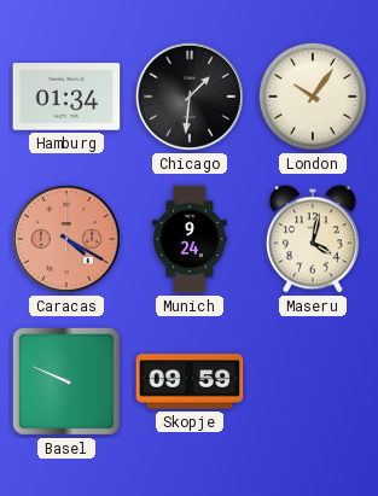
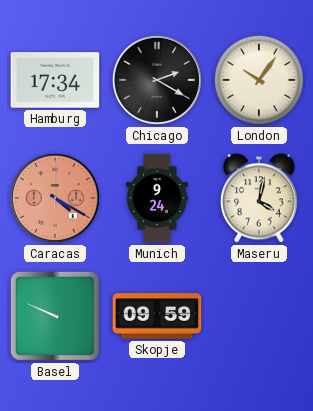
Hamburg: 01:34 -> 17:34 (55, 80)
Chicago: 1:31 -> 2:20 (157, 80)
